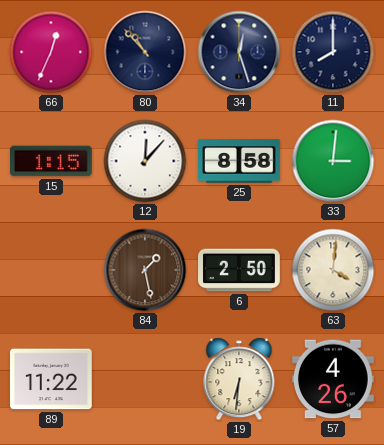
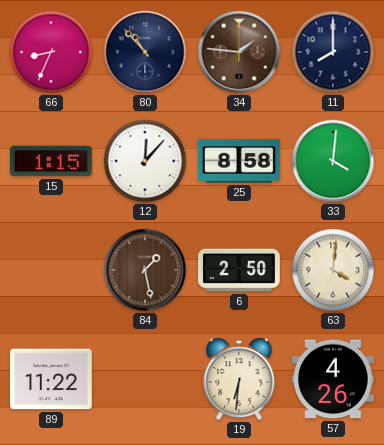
66: 12:34 -> 8:34 (51, 52)
34: 12:27 -> 1:46 (239, 52)
34 dial: navy -> brown (239, 52)
33: 3:01 -> 4:01 (333, 161)
